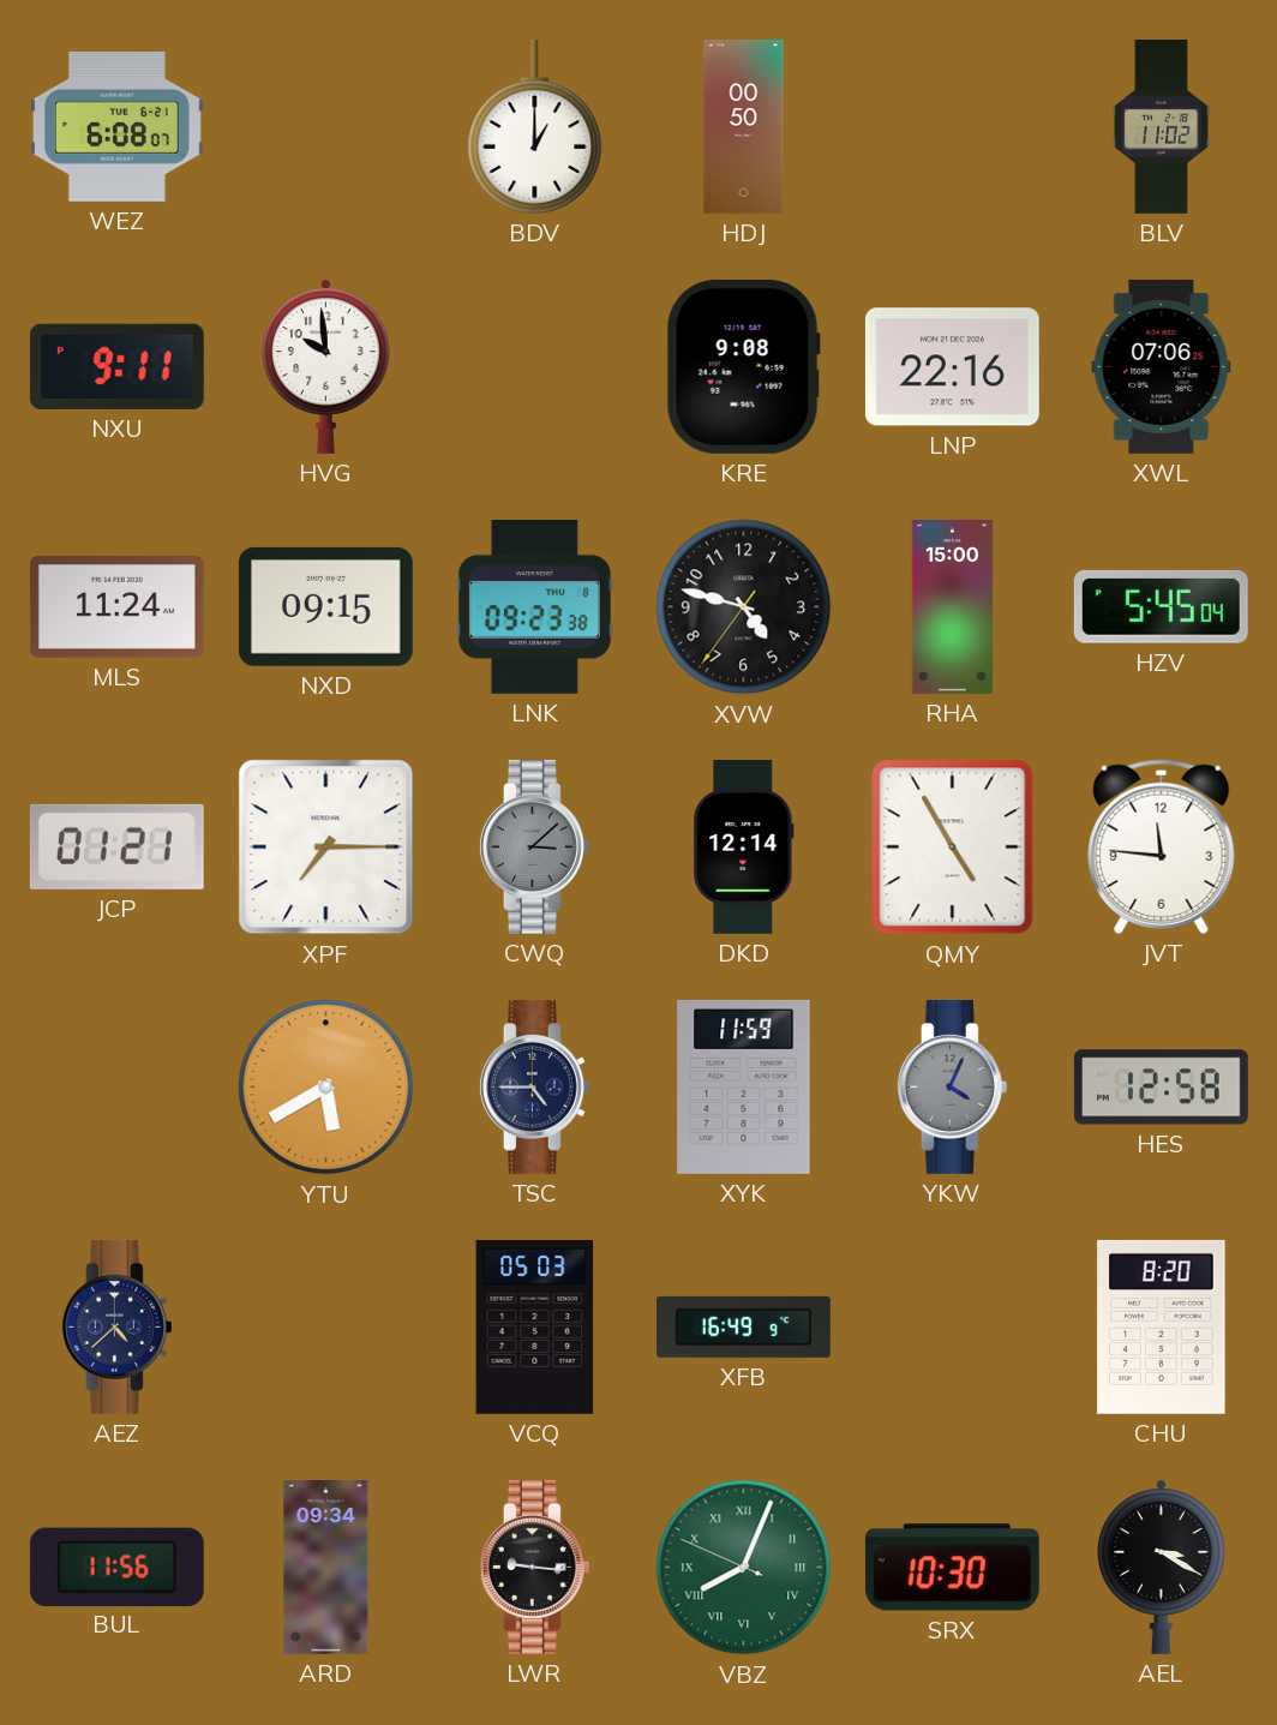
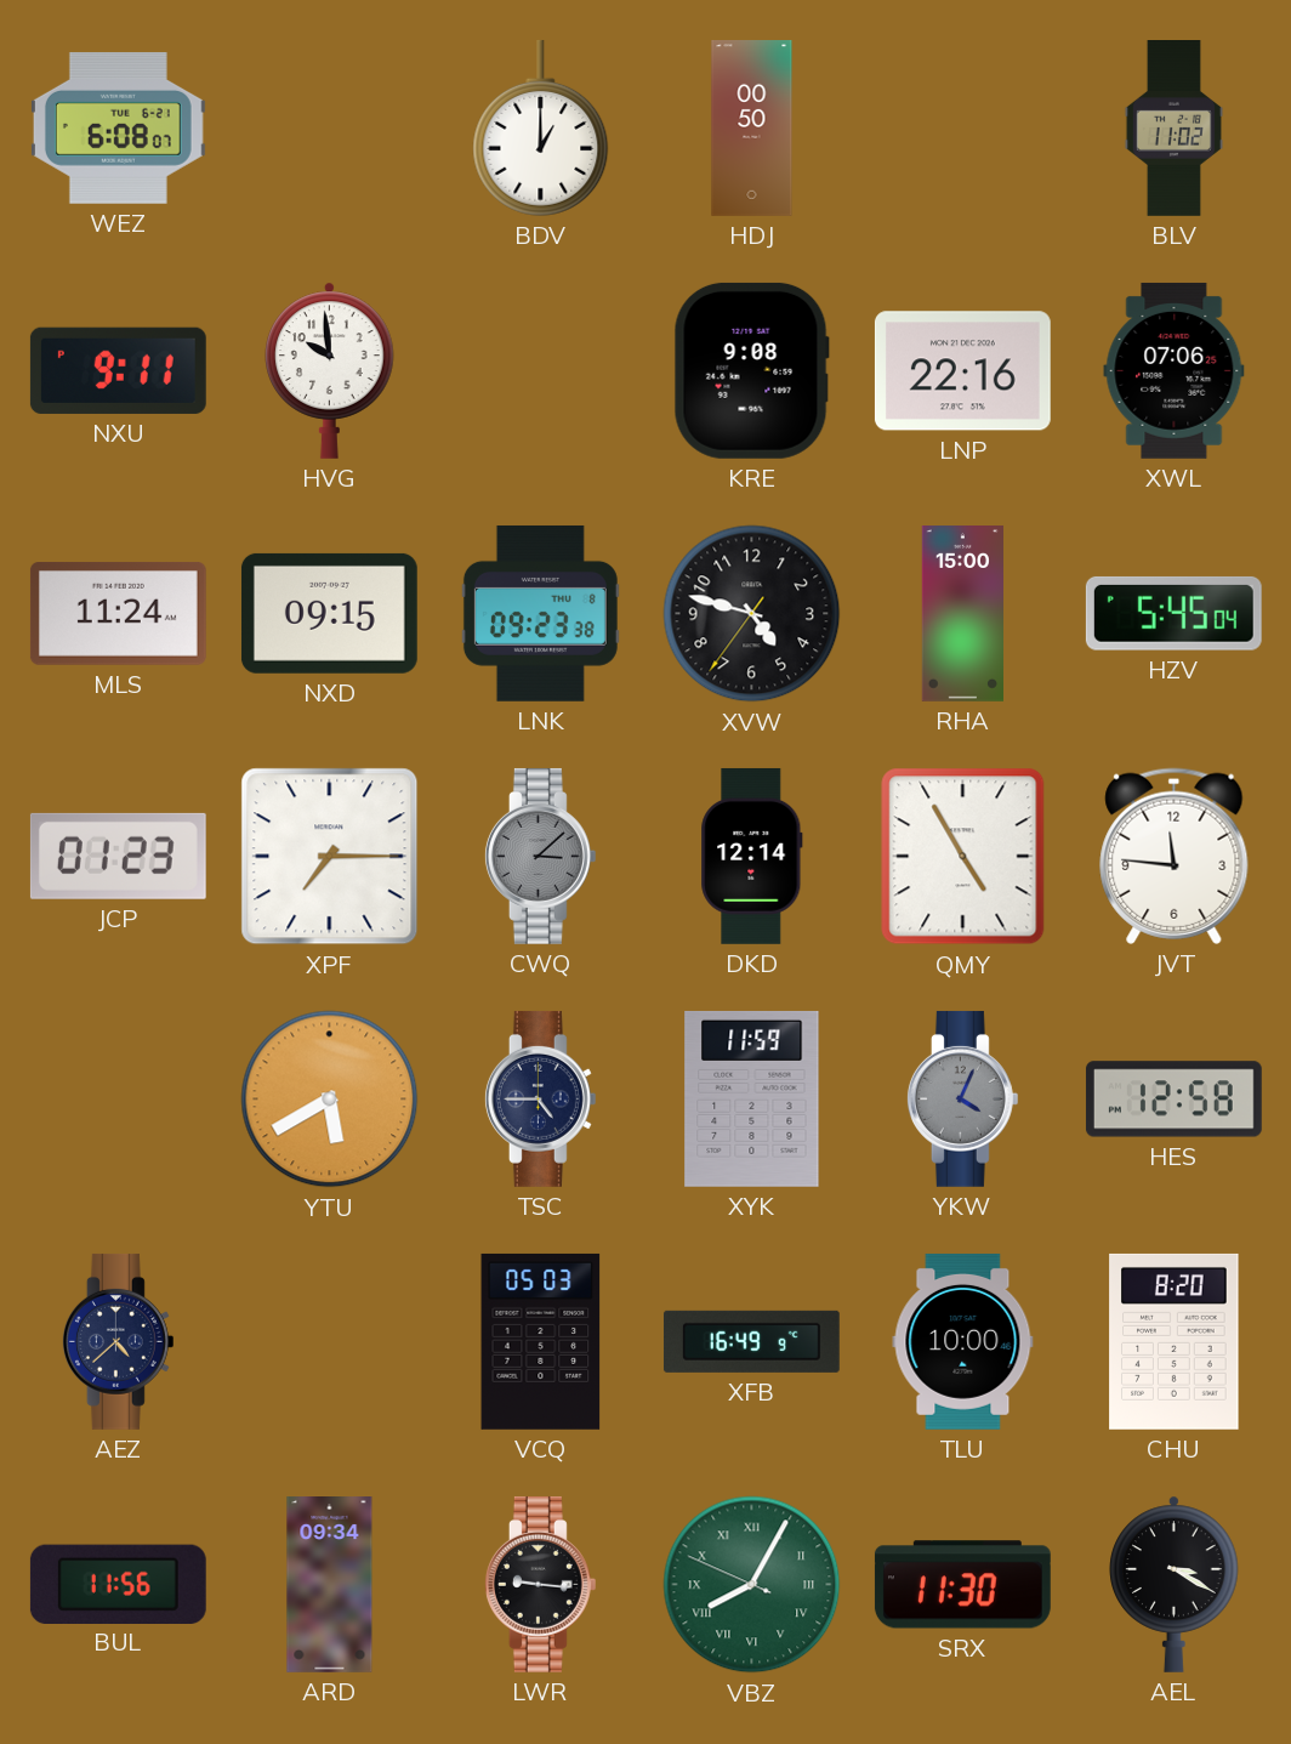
JCP: 01:21 -> 01:23 (118, 856)
TLU: none -> 10:00 (963, 1341)
VBZ: 8:03 -> 8:04 (752, 1585)
SRX: 10:30 -> 11:30 (962, 1585)
